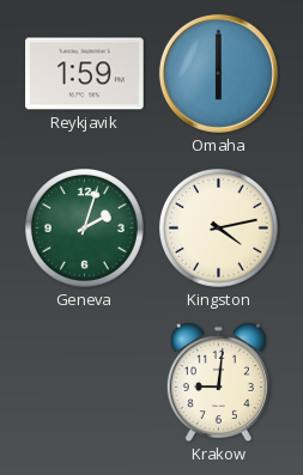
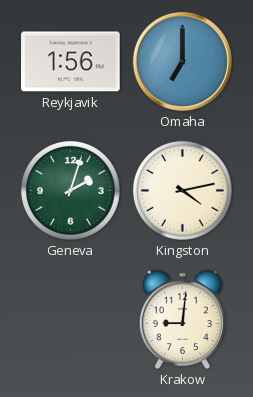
Reykjavik: 1:59 -> 1:56 (71, 62)
Omaha: 6:00 -> 7:00 (182, 61)
